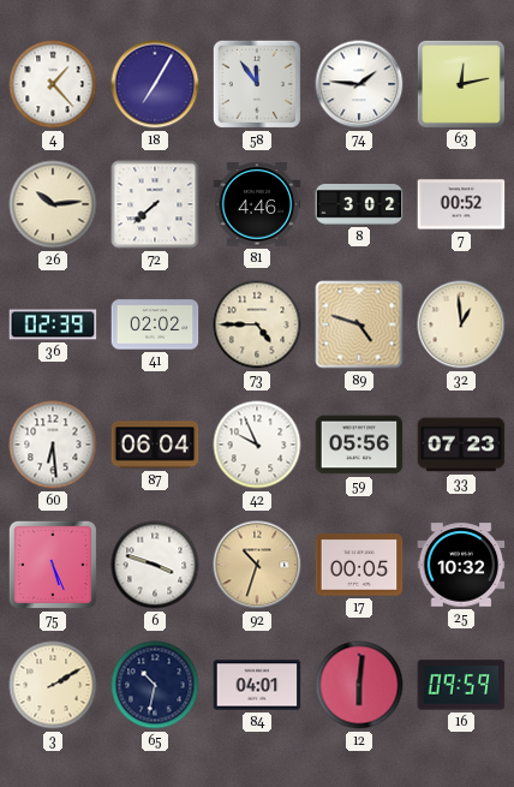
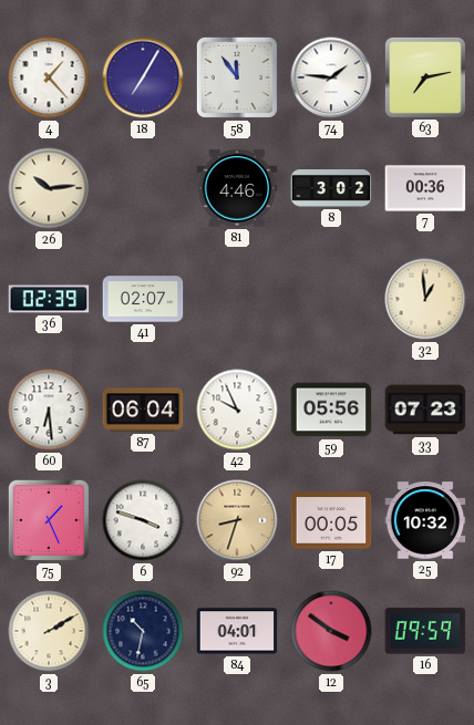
63: 12:13 -> 7:13 (425, 77)
72: 7:38 -> none (155, 204)
7: 00:52 -> 00:36 (425, 188)
41: 02:02 -> 02:07 (143, 299)
73: 4:45 -> none (257, 324)
89: 4:48 -> none (359, 324)
75: 5:26 -> 1:26 (49, 520)
92: 10:33 -> 8:33 (237, 520)
12: 6:01 -> 3:51 (331, 631)
